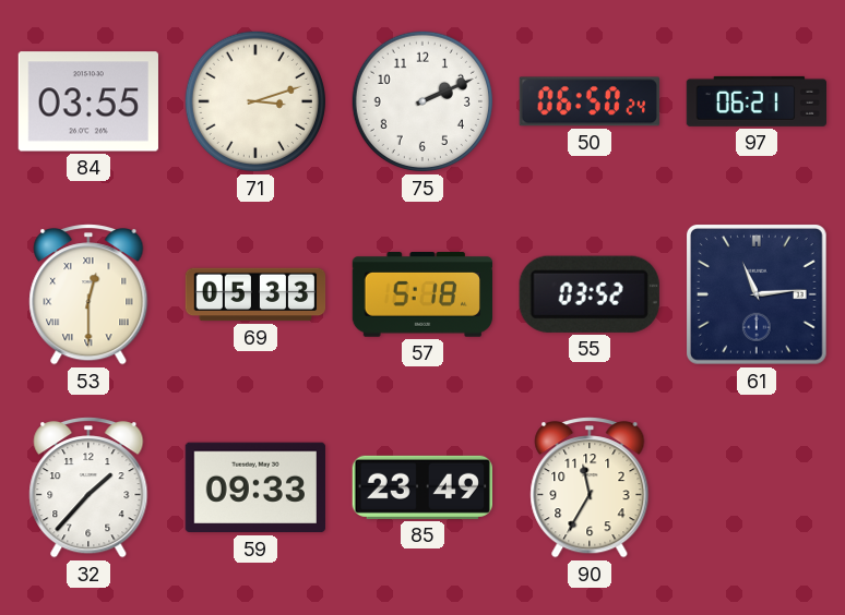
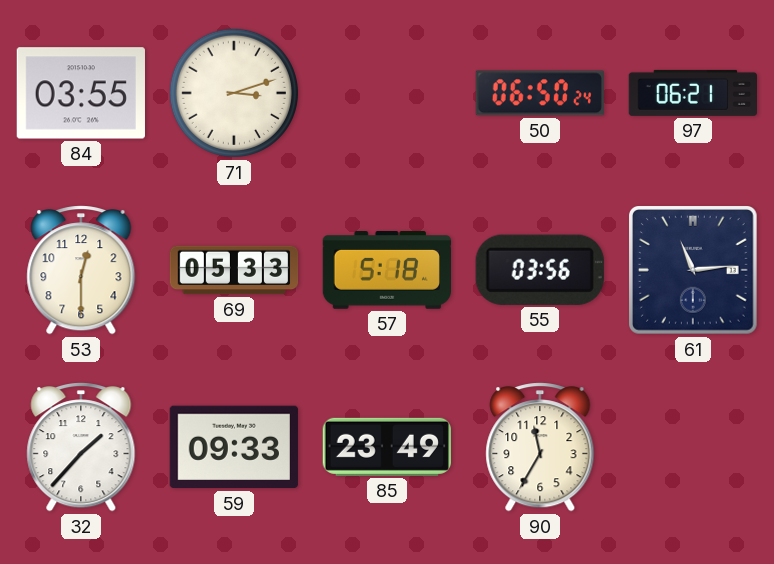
75: 2:11 -> none (422, 101)
53 numerals: Roman -> Arabic (81, 270)
55: 03:52 -> 03:56 (540, 270)
